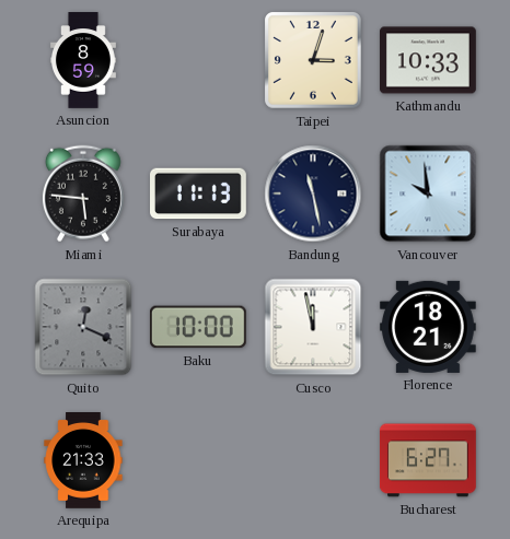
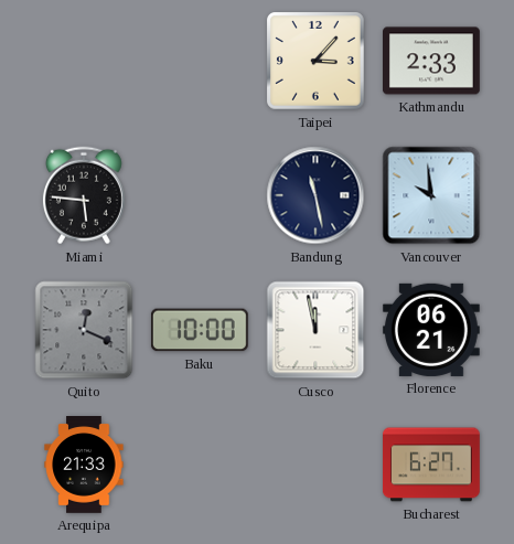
Asuncion: 8:59 -> none (83, 60)
Taipei: 3:03 -> 3:07 (317, 62)
Kathmandu: 10:33 -> 2:33 (432, 61)
Surabaya: 11:13 -> none (199, 194)
Florence: 18:21 -> 06:21 (431, 330)
